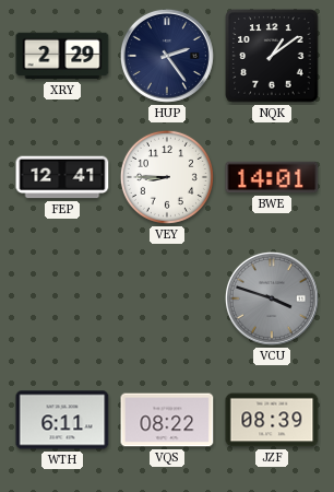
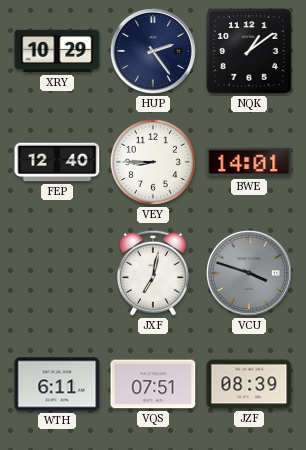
XRY: 2:29 -> 10:29 (57, 51)
FEP: 12:41 -> 12:40 (57, 162)
JXF: none -> 7:02 (153, 273)
VQS: 08:22 -> 07:51 (153, 384)
